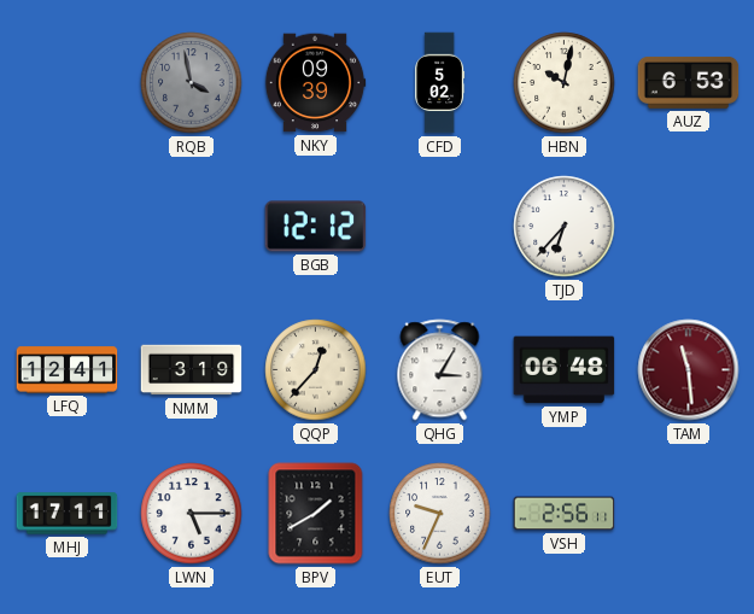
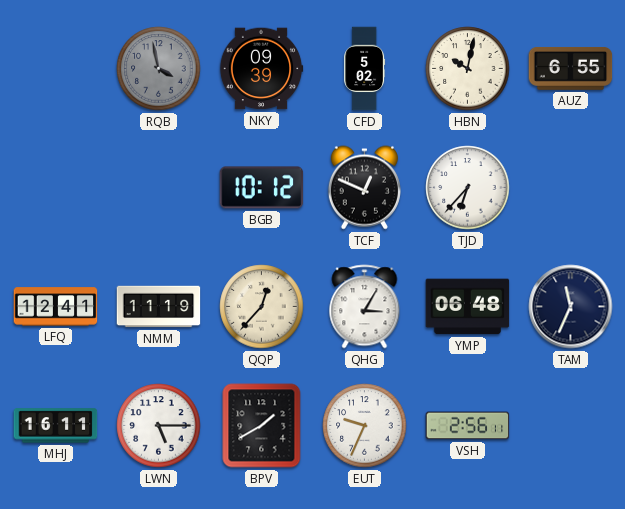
AUZ: 6:53 -> 6:55 (571, 68)
BGB: 12:12 -> 10:12 (262, 188)
TCF: none -> 12:49 (364, 188)
NMM: 3:19 -> 11:19 (159, 307)
TAM: 11:29 -> 11:34 (571, 307)
TAM dial: burgundy -> navy (571, 307)
MHJ: 17:11 -> 16:11 (56, 426)
